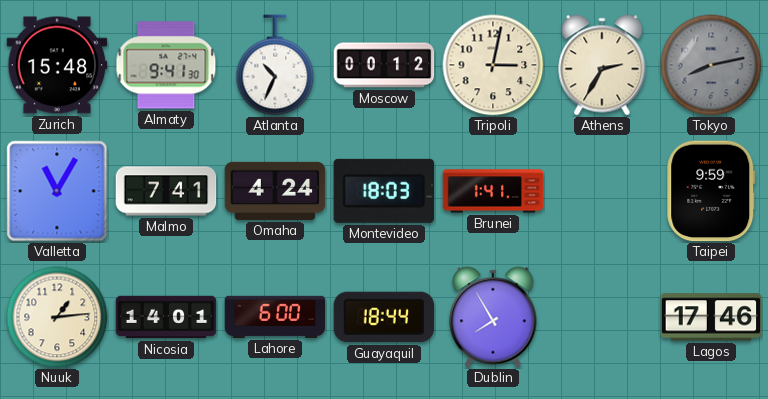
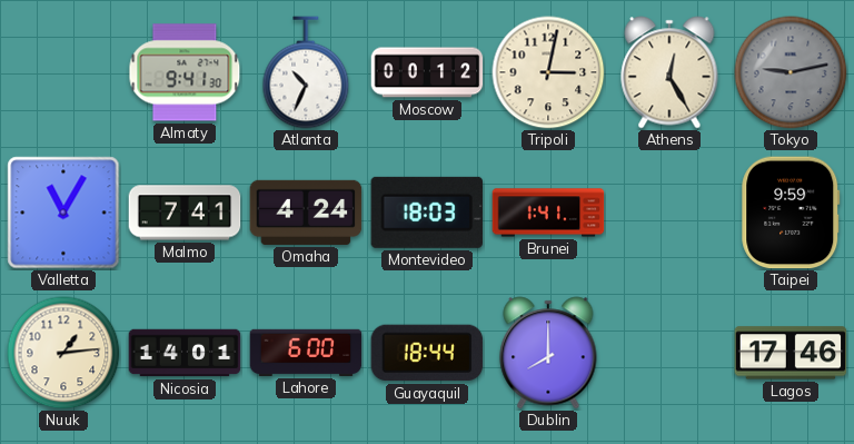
Zurich: 15:48 -> none (57, 65)
Athens: 2:35 -> 12:25 (669, 72)
Tokyo: 8:13 -> 9:13 (791, 72)
Dublin: 7:55 -> 8:00 (548, 353)
